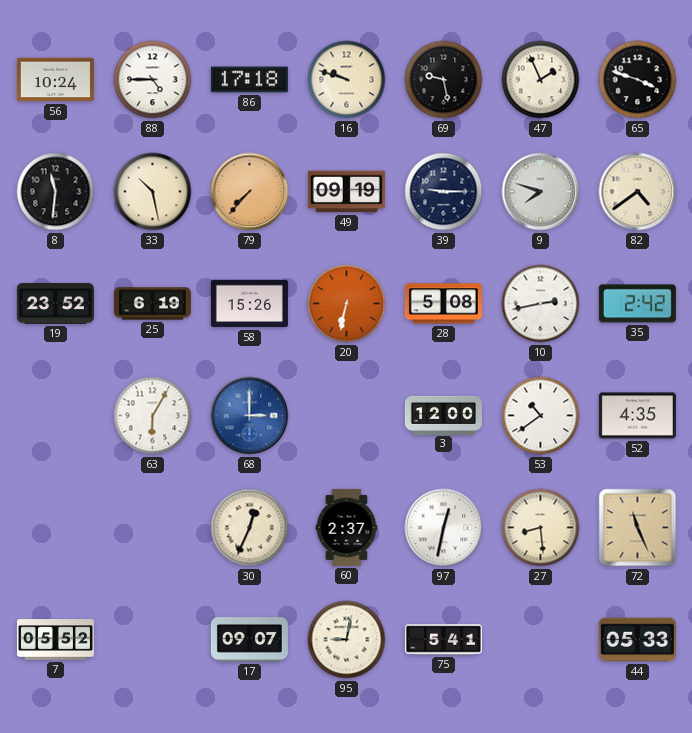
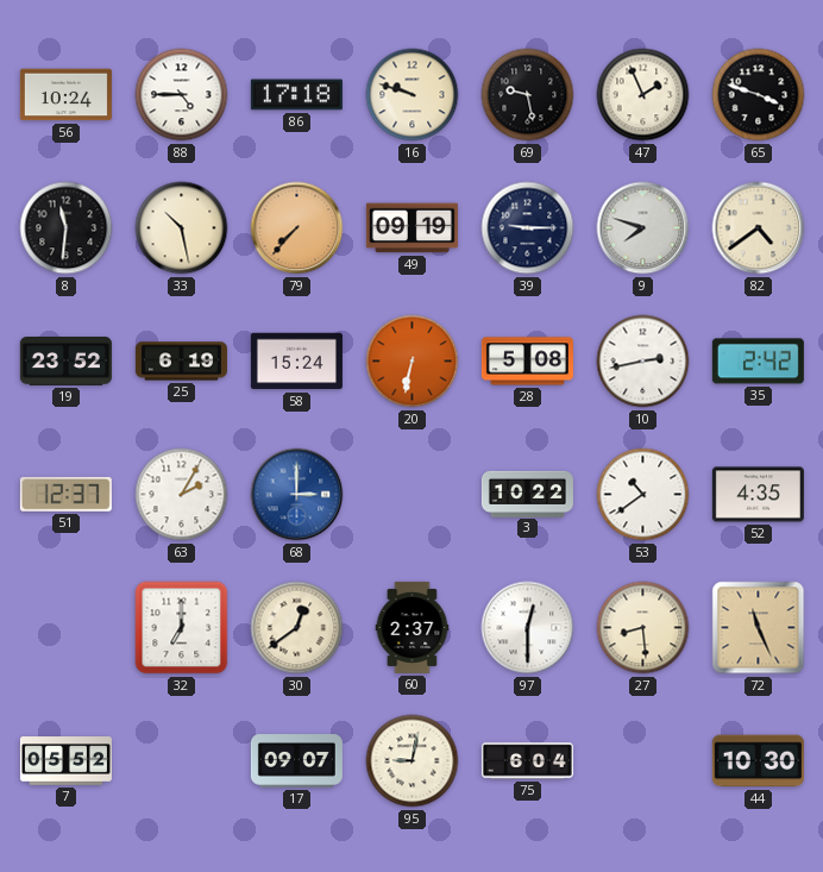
58: 15:26 -> 15:24 (296, 362)
51: none -> 12:37 (65, 495)
63: 6:05 -> 2:05 (182, 495)
3: 12:00 -> 10:22 (527, 494)
32: none -> 7:00 (182, 628)
30: 12:34 -> 12:39 (297, 628)
97: 12:32 -> 12:30 (528, 628)
75: 5:41 -> 6:04 (527, 761)
44: 05:33 -> 10:30 (758, 761)
